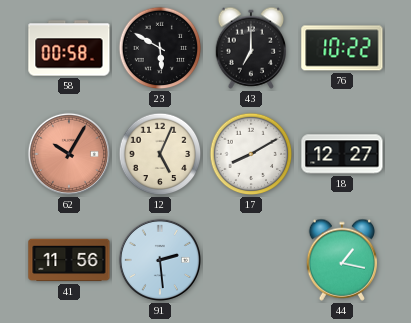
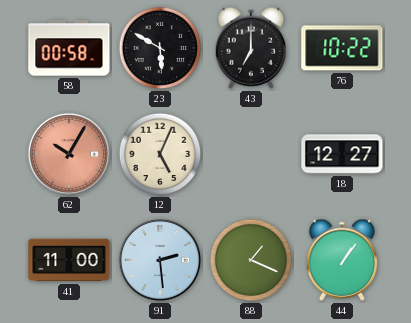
17: 8:10 -> none (251, 154)
41: 11:56 -> 11:00 (69, 260)
88: none -> 1:19 (251, 260)
44: 1:17 -> 1:06 (342, 260)
